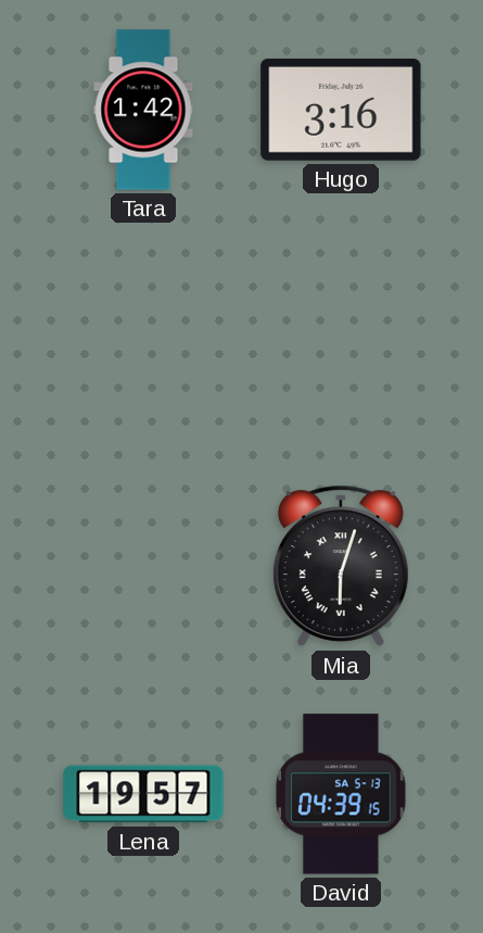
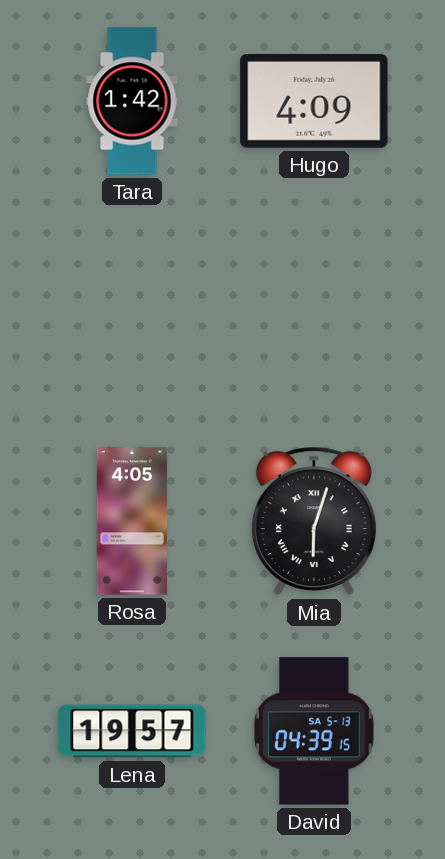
Hugo: 3:16 -> 4:09 (314, 101)
Rosa: none -> 4:05 (132, 521)
